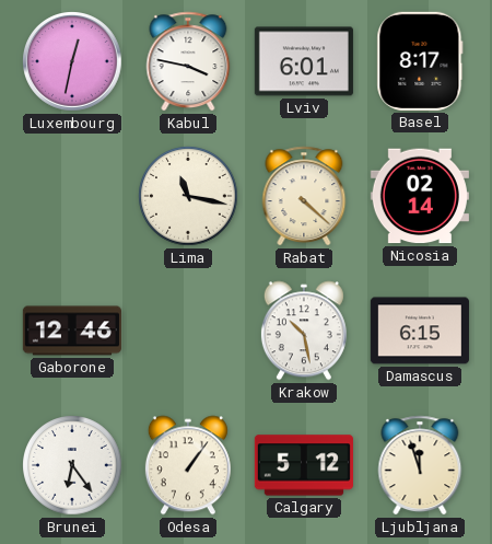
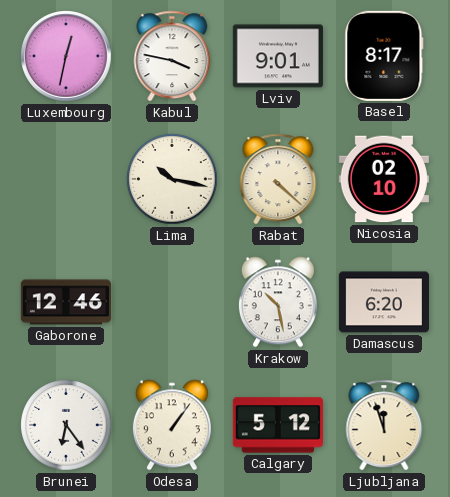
Lviv: 6:01 -> 9:01 (278, 56)
Lima: 11:17 -> 10:17 (172, 179)
Nicosia: 02:14 -> 02:10 (384, 179)
Damascus: 6:15 -> 6:20 (384, 302)
